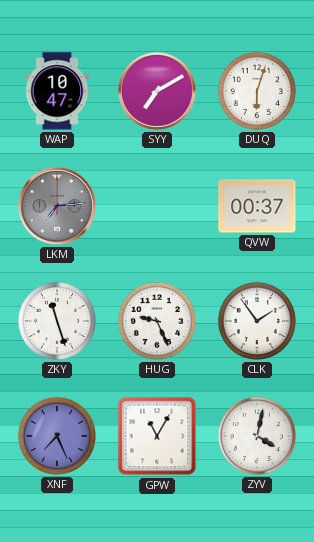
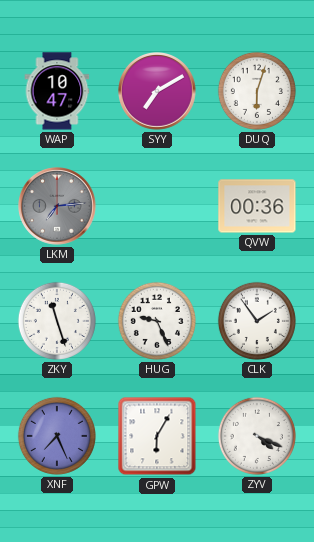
QVW: 00:37 -> 00:36 (257, 206)
GPW: 11:05 -> 6:05 (157, 436)
ZYV: 4:02 -> 4:19 (257, 436)
